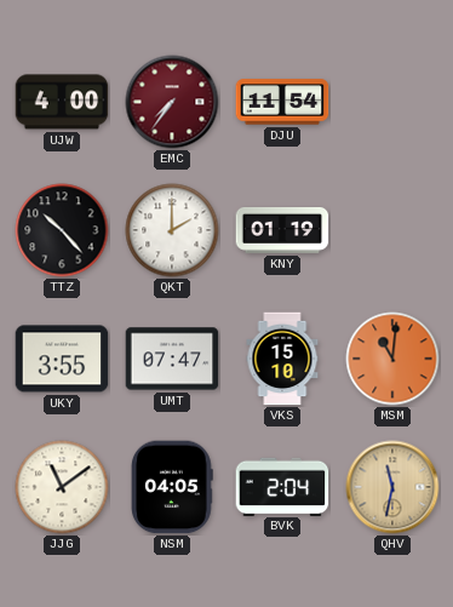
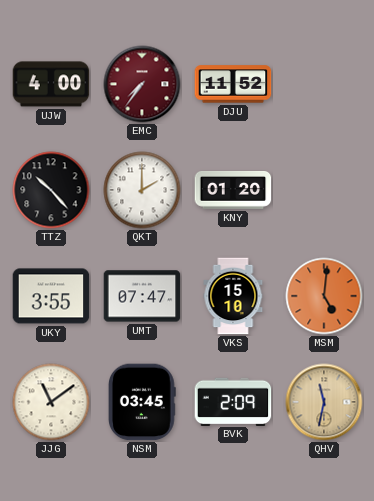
DJU: 11:54 -> 11:52 (233, 84)
KNY: 01:19 -> 01:20 (233, 191)
MSM: 11:01 -> 5:01 (324, 296)
NSM: 04:05 -> 03:45 (143, 402)
BVK: 2:04 -> 2:09 (233, 401)
